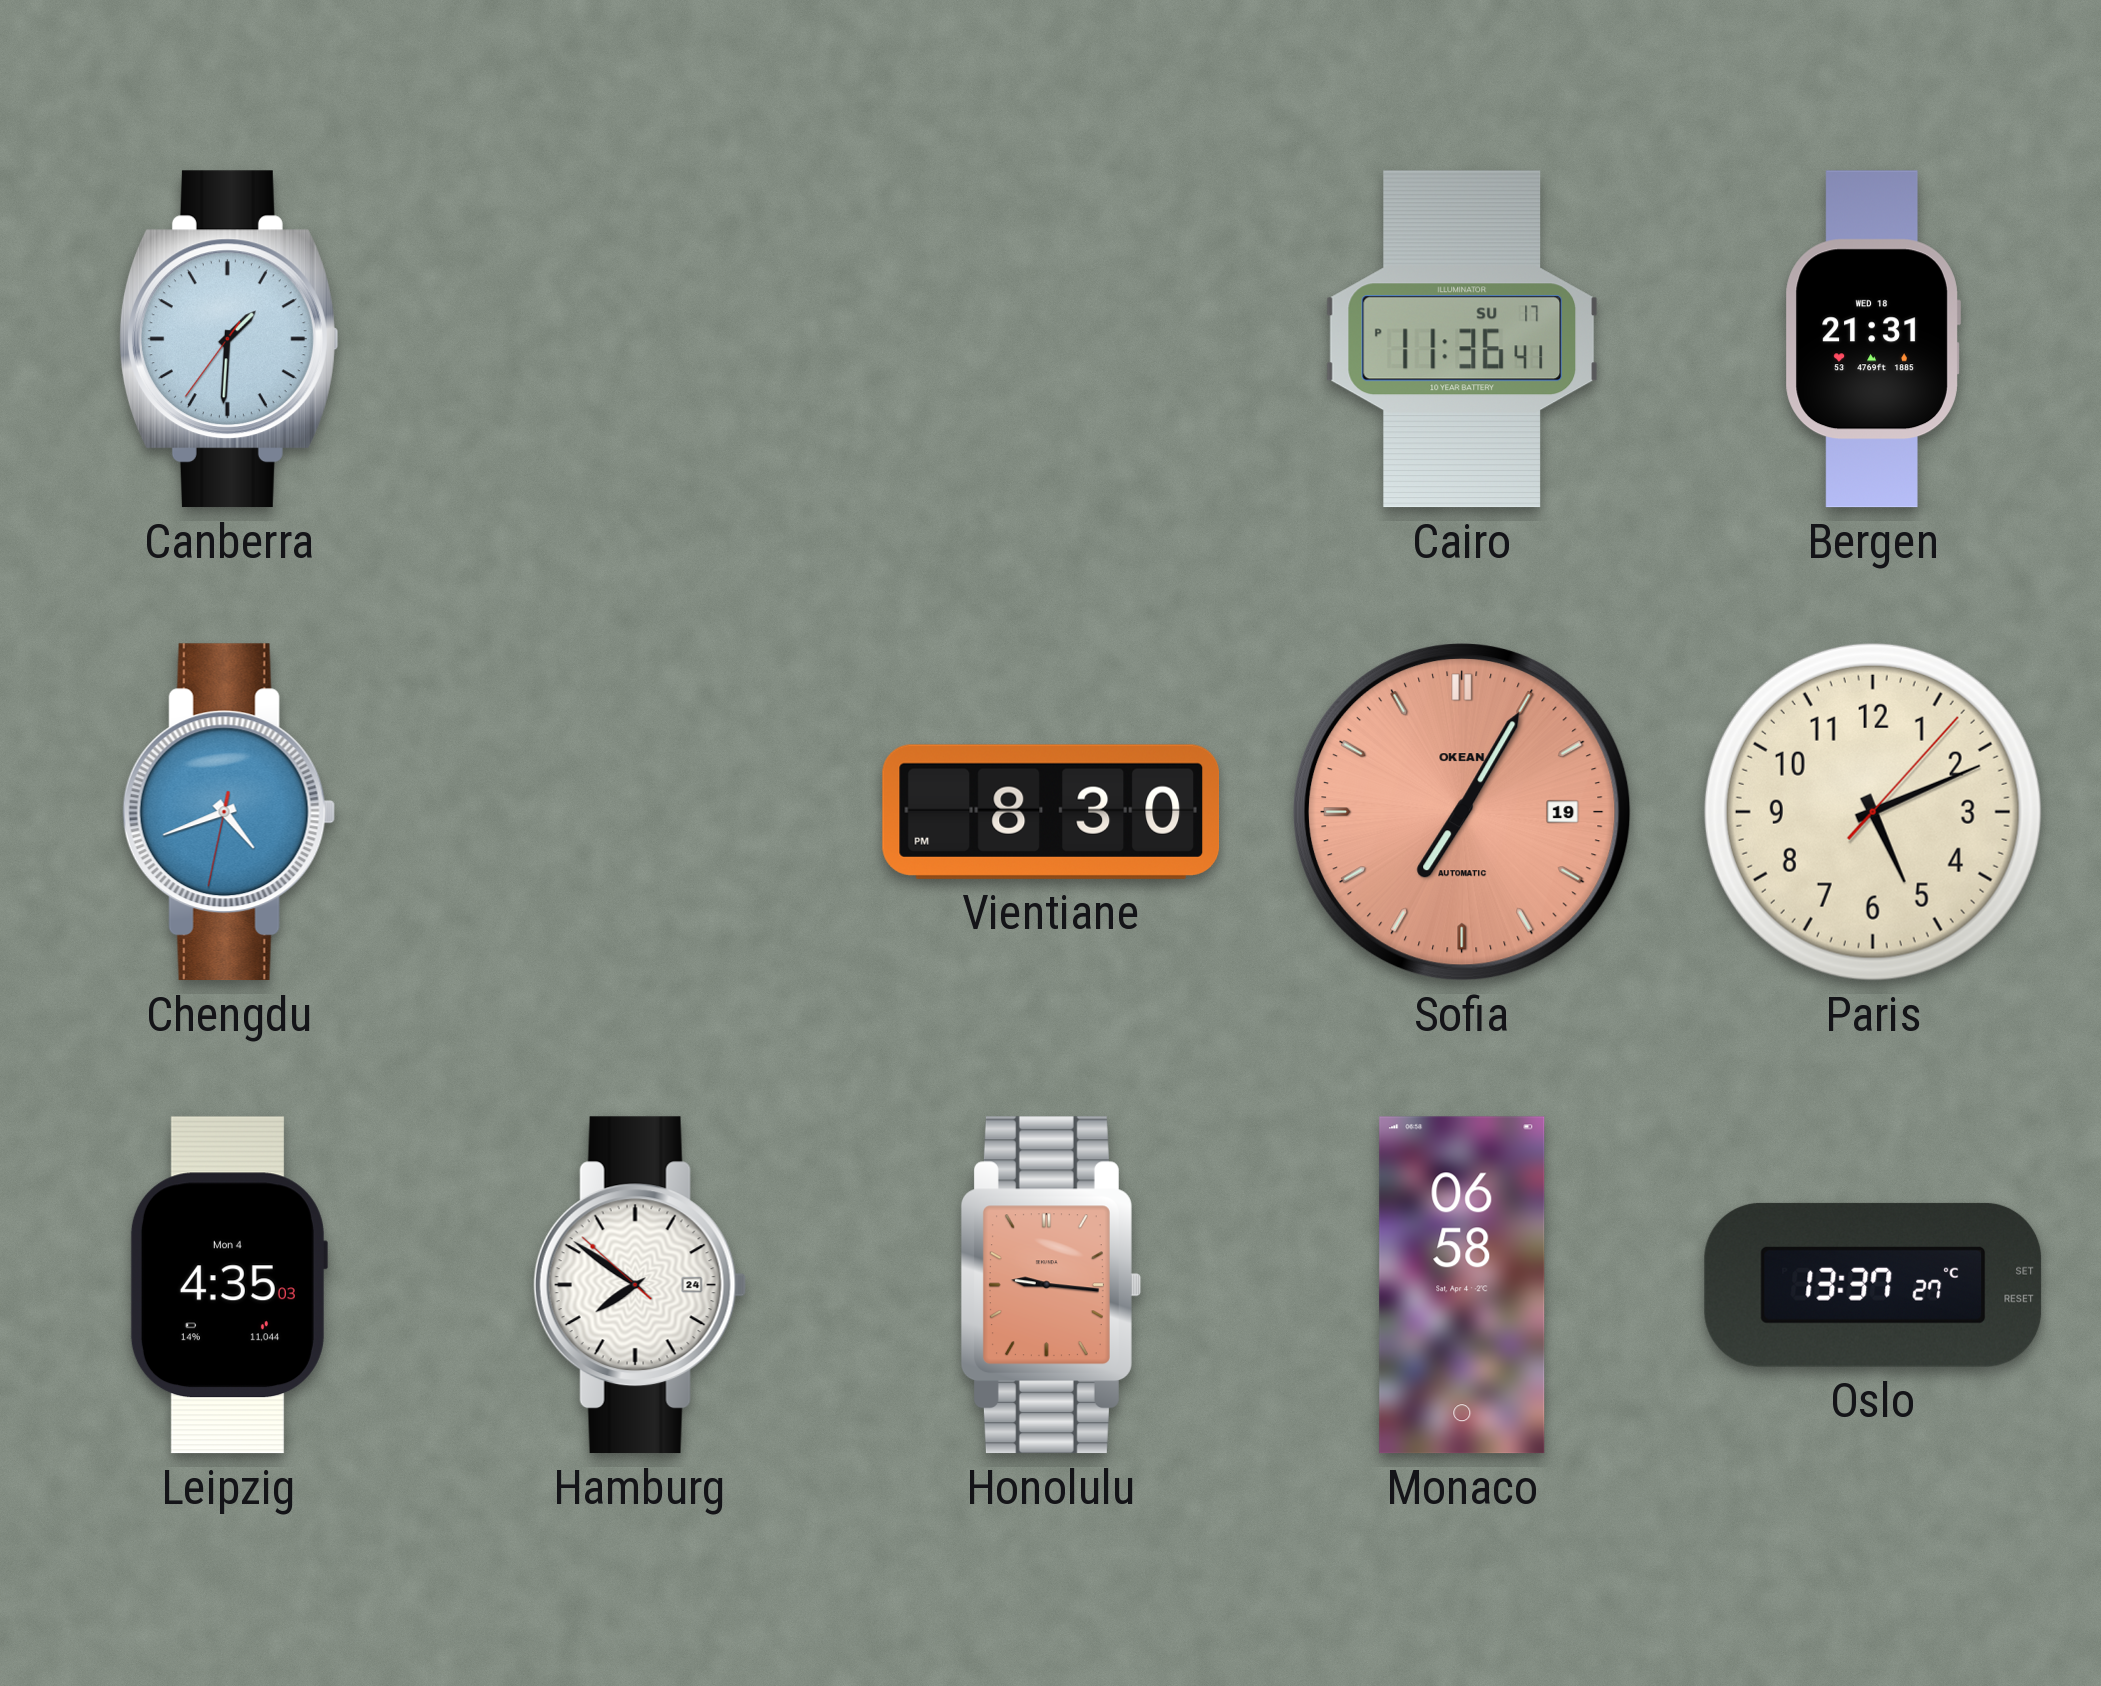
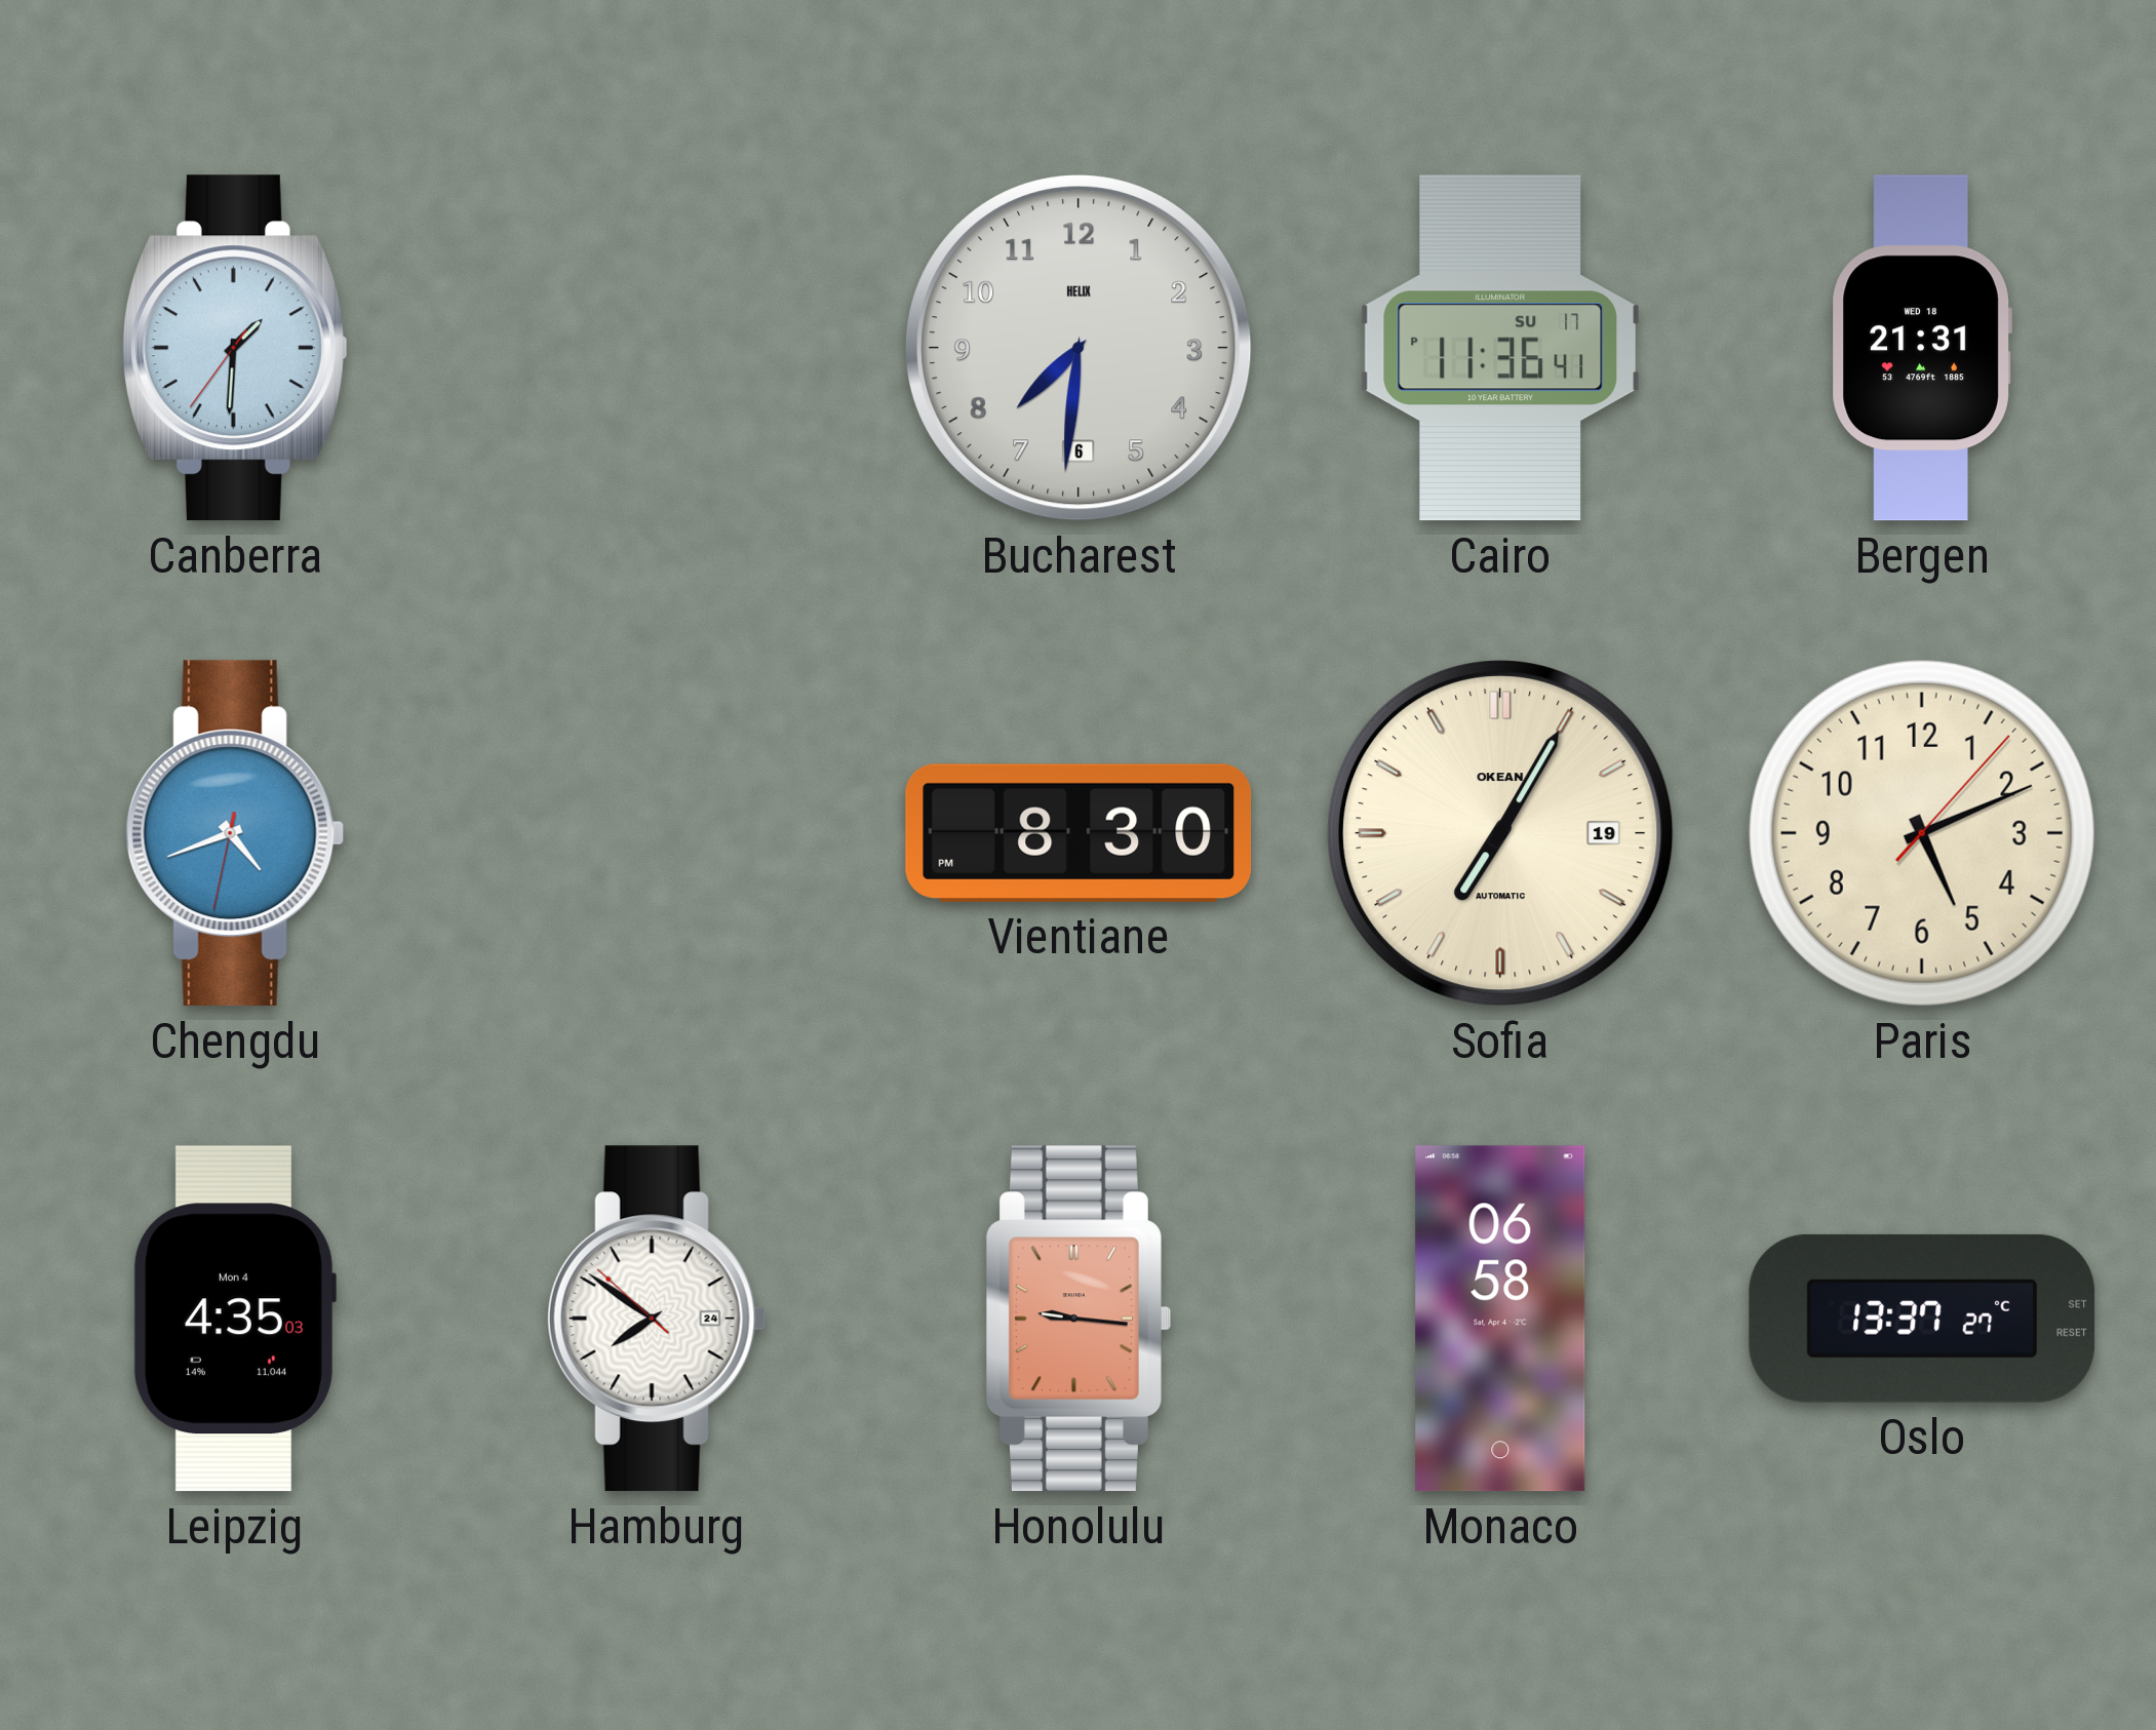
Bucharest: none -> 7:31 (1079, 348)
Sofia dial: salmon -> cream (1500, 833)
